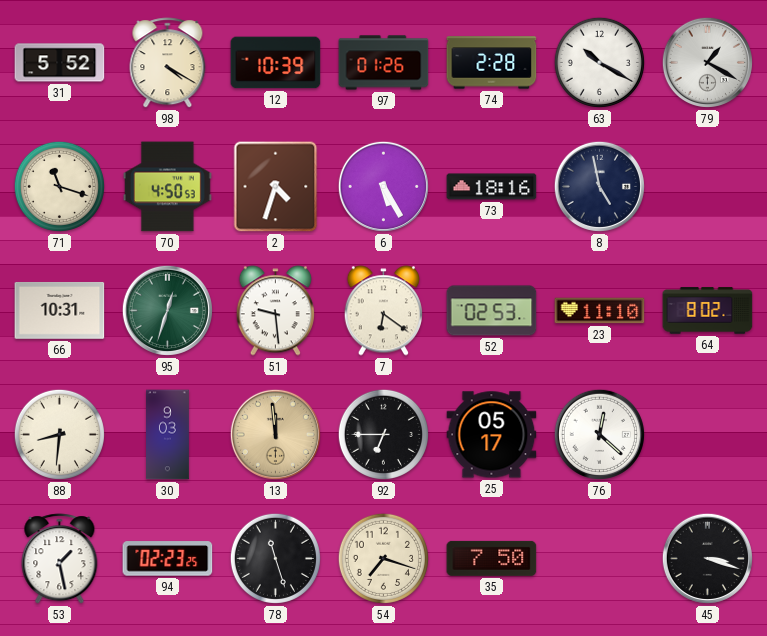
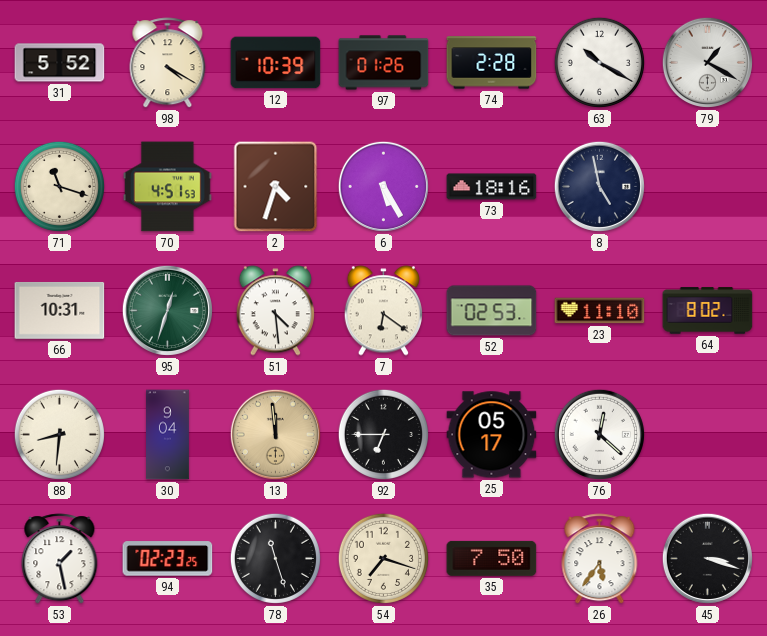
70: 4:50 -> 4:51 (167, 187)
51: 9:29 -> 4:29 (275, 311)
30: 9:03 -> 9:04 (168, 435)
26: none -> 5:36 (600, 559)
